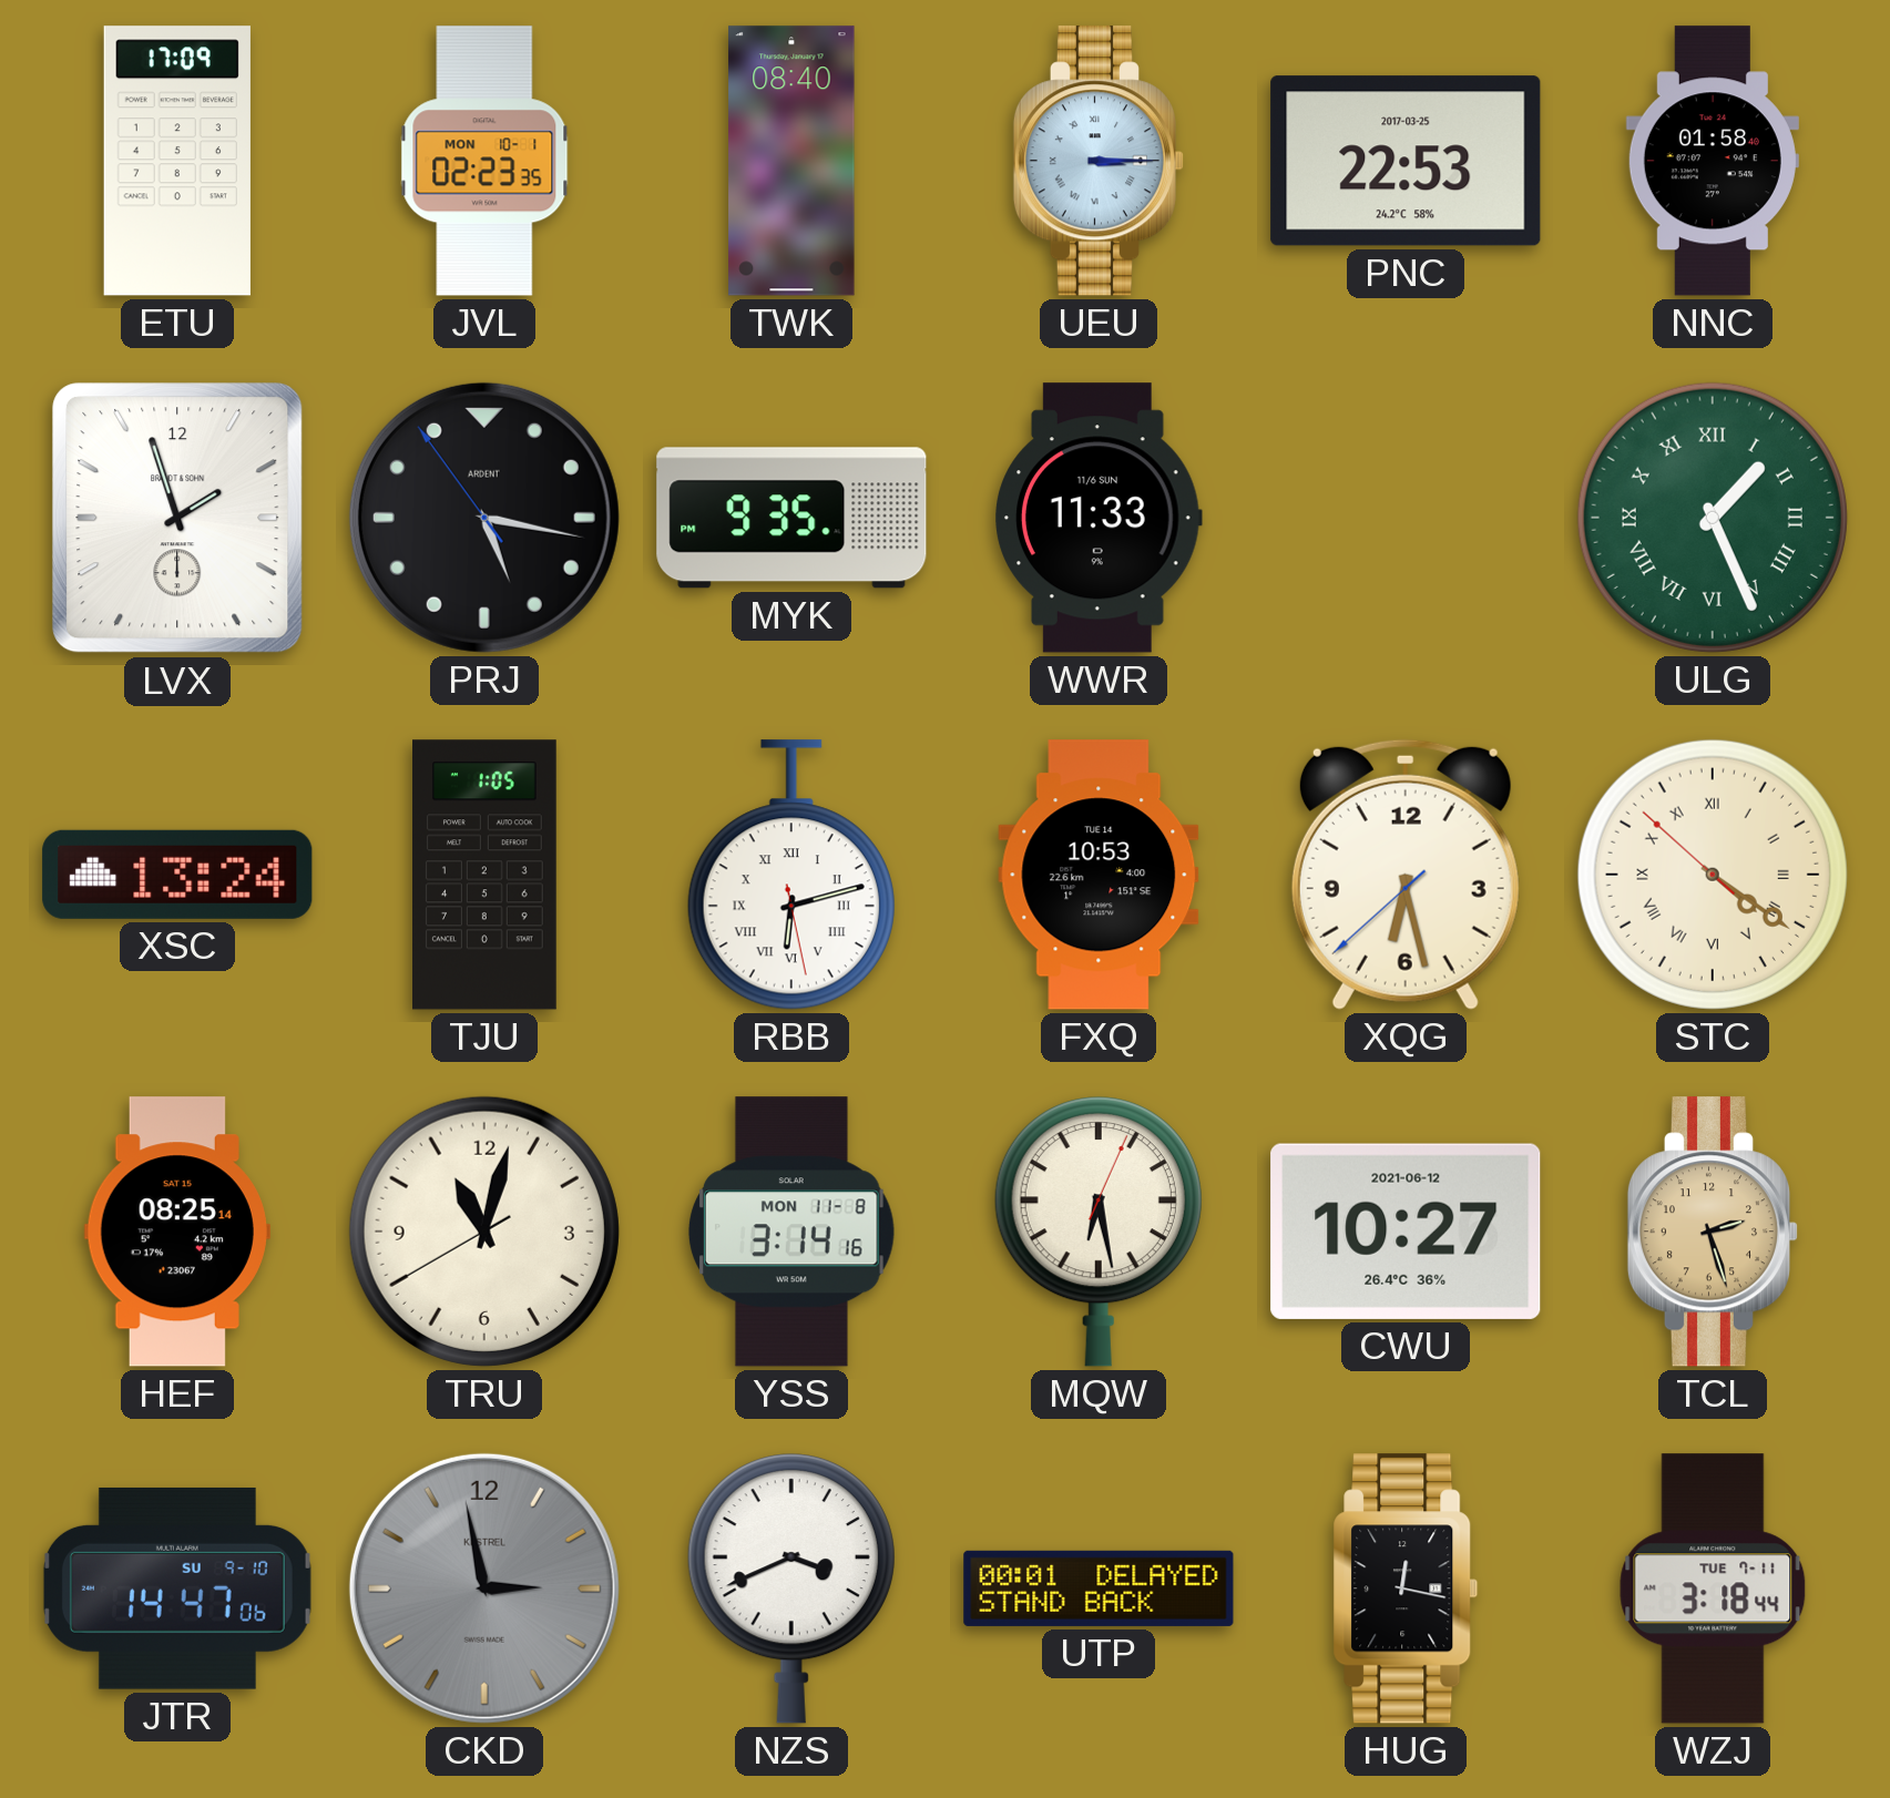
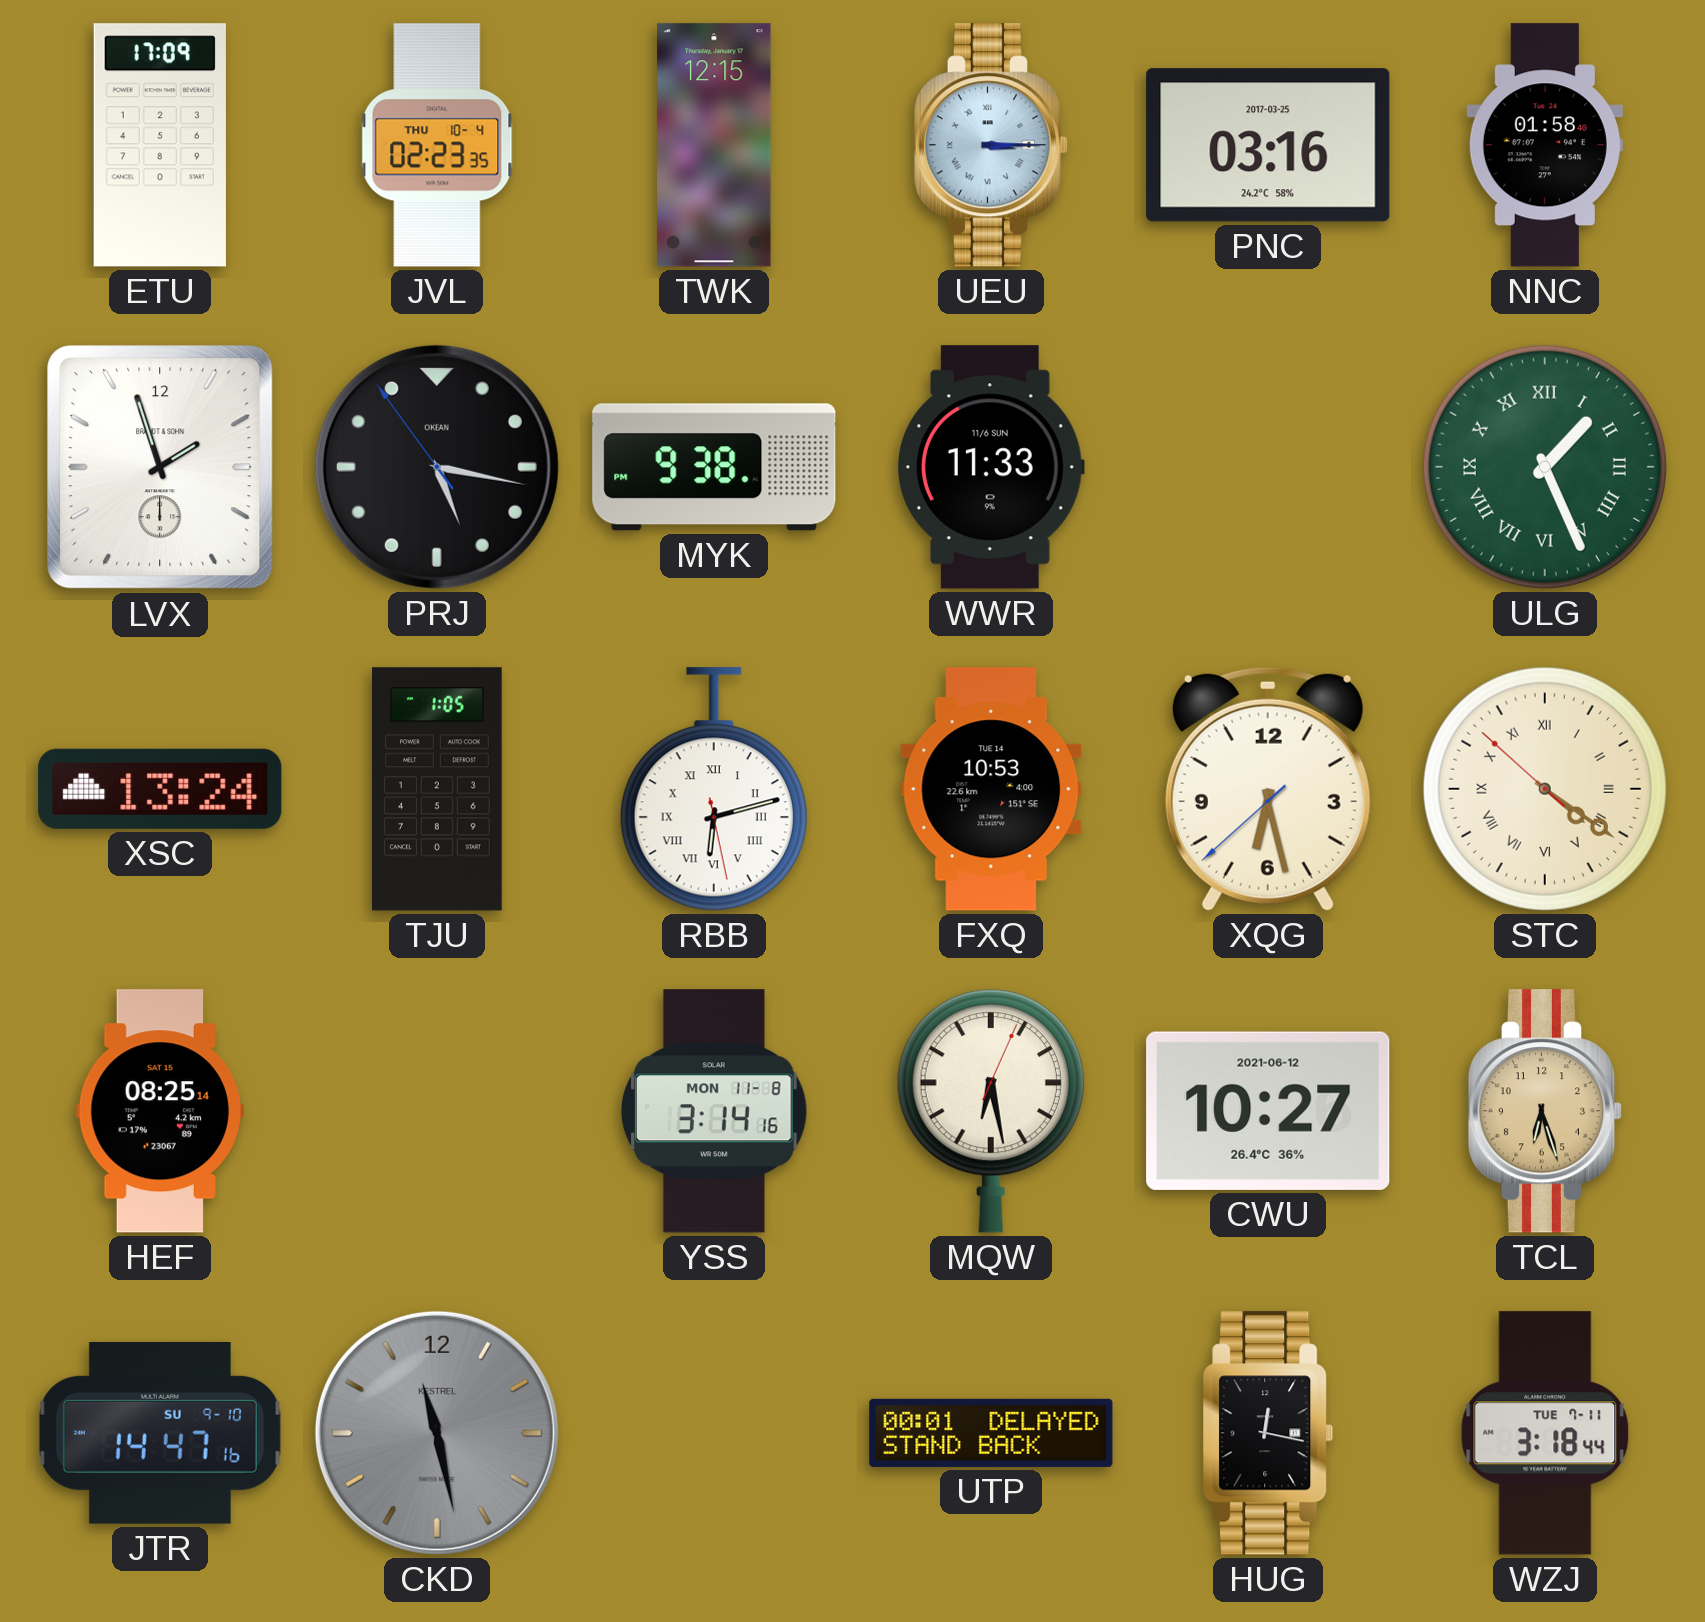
JVL date: MON 10-1 -> THU 10-4 (437, 145)
TWK: 08:40 -> 12:15 (714, 145)
PNC: 22:53 -> 03:16 (1268, 145)
PRJ brand: ARDENT -> OKEAN (437, 467)
MYK: 9:35 -> 9:38 (714, 467)
TRU: 11:02 -> none (484, 1232)
TCL: 2:27 -> 6:27 (1544, 1111)
JTR: 14:47:06 -> 14:47:16 (160, 1433)
CKD: 2:58 -> 11:28 (437, 1433)
NZS: 3:41 -> none (791, 1588)
